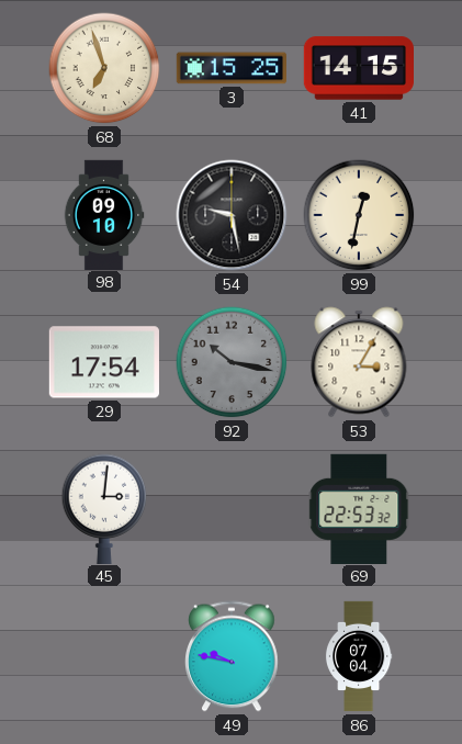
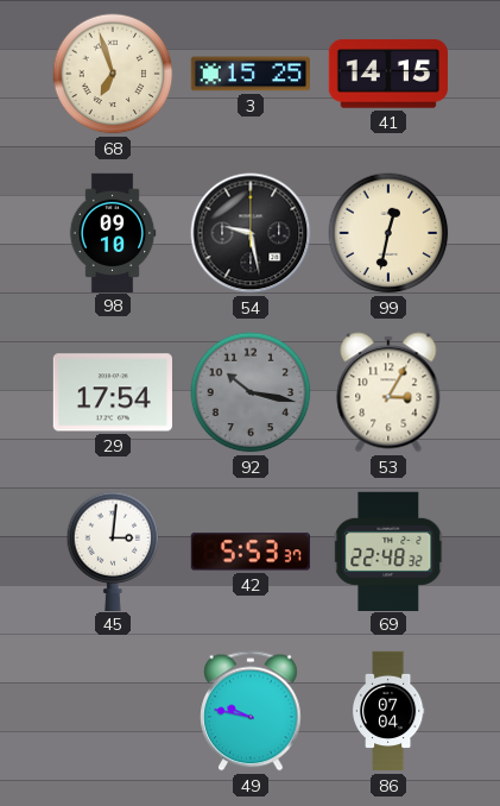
42: none -> 5:53 (251, 552)
69: 22:53 -> 22:48 (388, 550)
